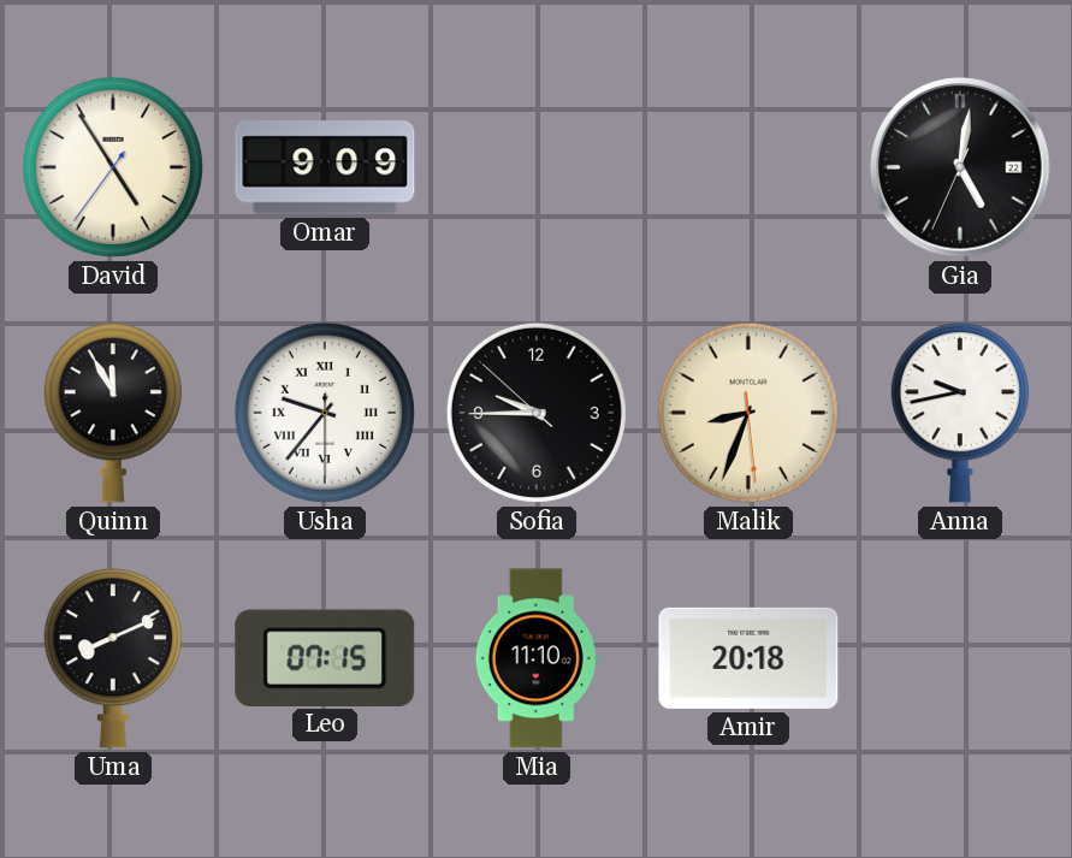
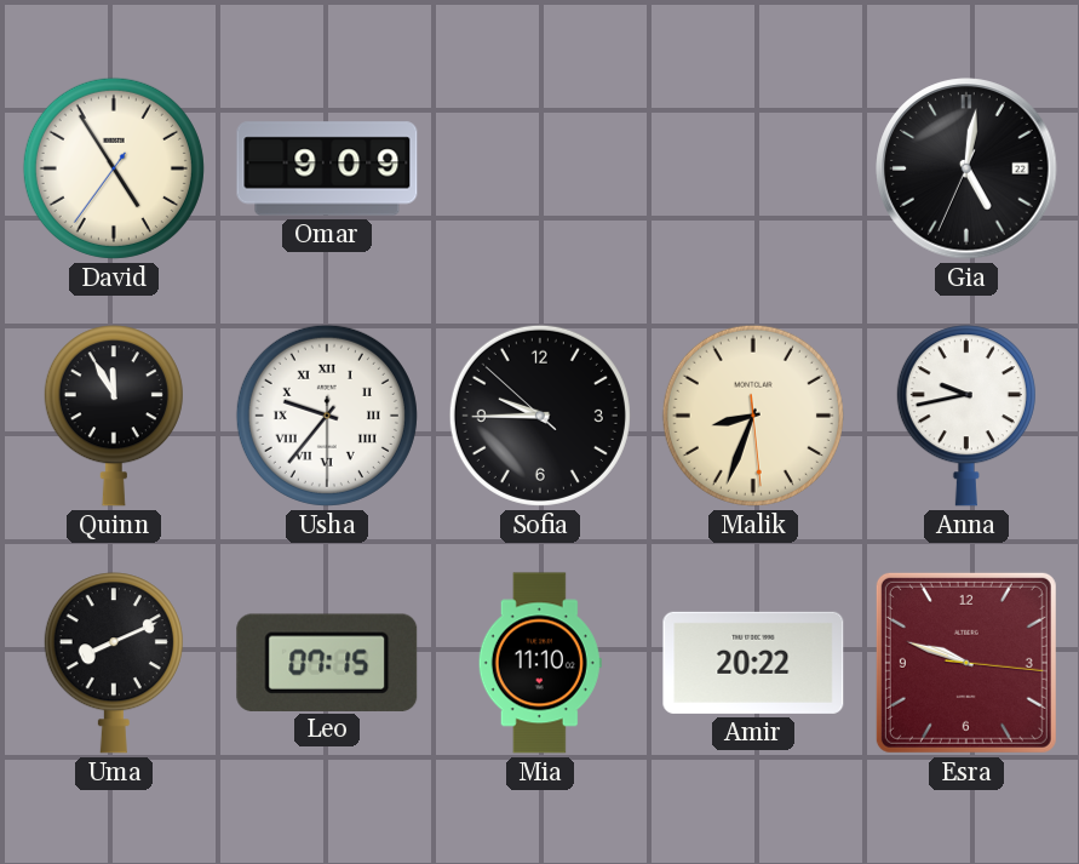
Amir: 20:18 -> 20:22 (753, 663)
Esra: none -> 9:48 (966, 663)
